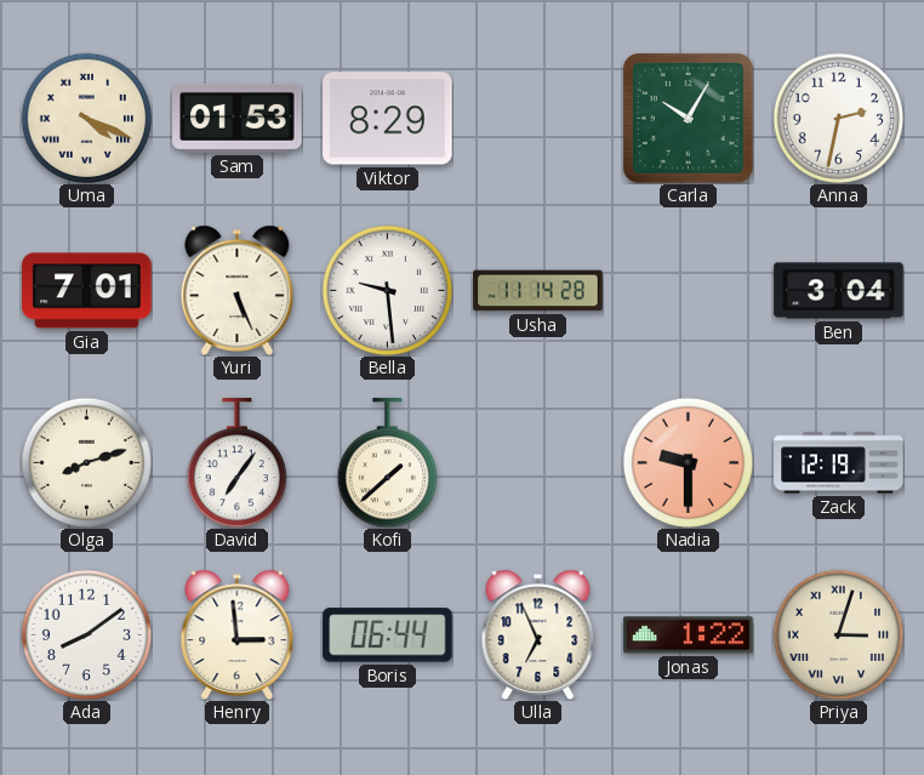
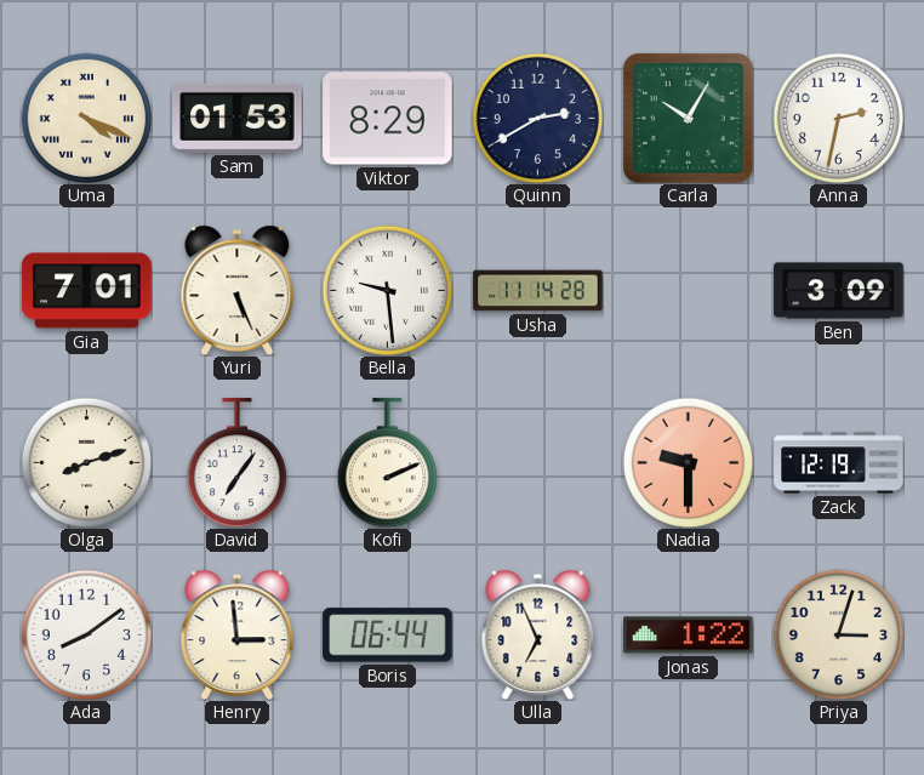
Quinn: none -> 2:40 (537, 118)
Ben: 3:04 -> 3:09 (839, 291)
Kofi: 1:38 -> 2:11 (387, 463)
Priya numerals: Roman -> Arabic (838, 634)
